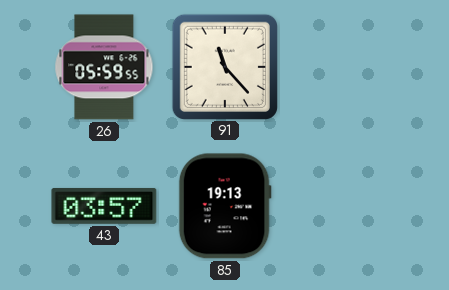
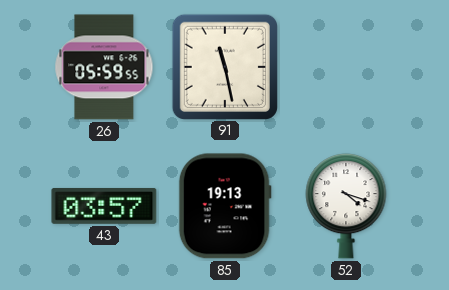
91: 11:23 -> 11:28 (224, 66)
52: none -> 4:18 (346, 206)
